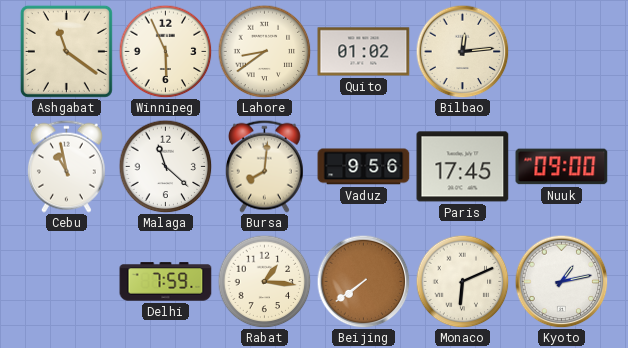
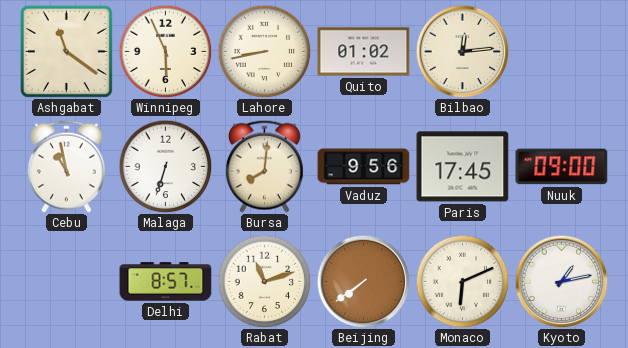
Lahore: 8:39 -> 8:43 (264, 51)
Malaga: 11:22 -> 6:33 (165, 166)
Delhi: 7:59 -> 8:57 (166, 282)
Rabat: 1:16 -> 11:12 (264, 281)
